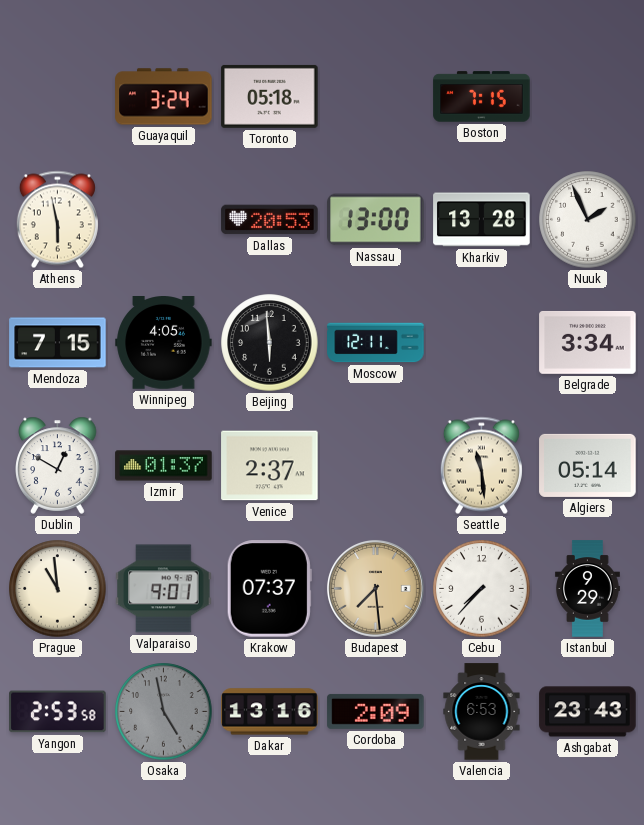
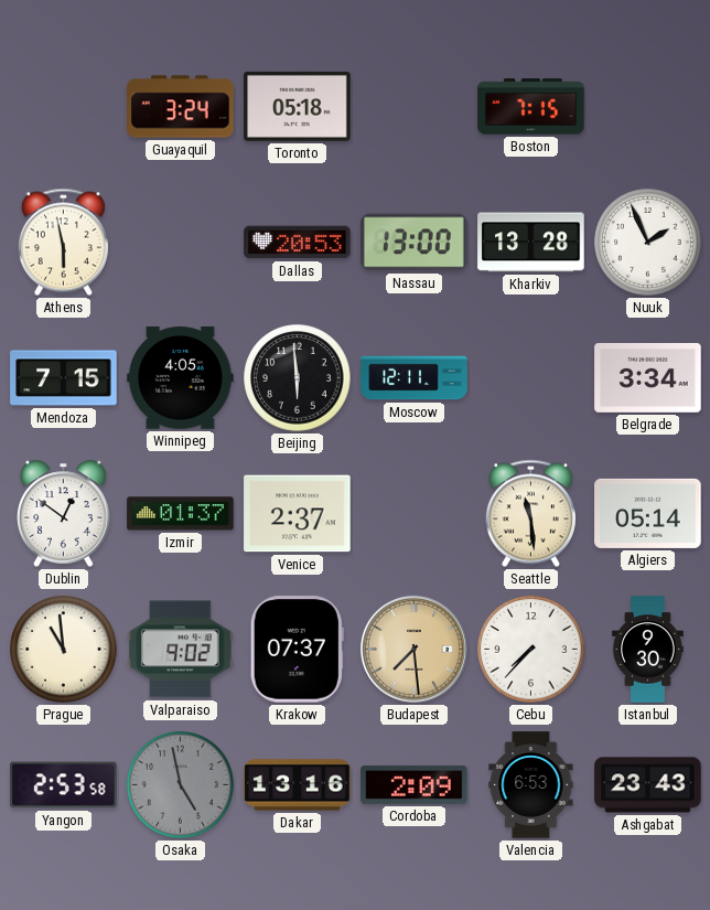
Dublin: 12:50 -> 12:51 (64, 513)
Valparaiso: 9:01 -> 9:02 (181, 650)
Istanbul: 9:29 -> 9:30 (647, 650)
